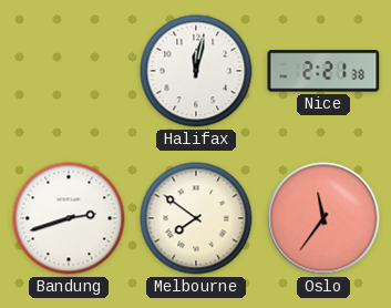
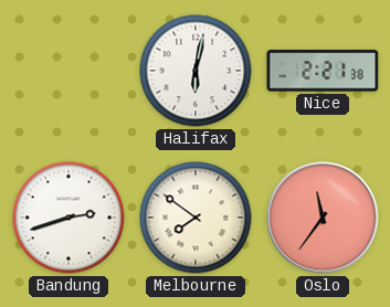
Halifax: 12:02 -> 6:02 (196, 71)
